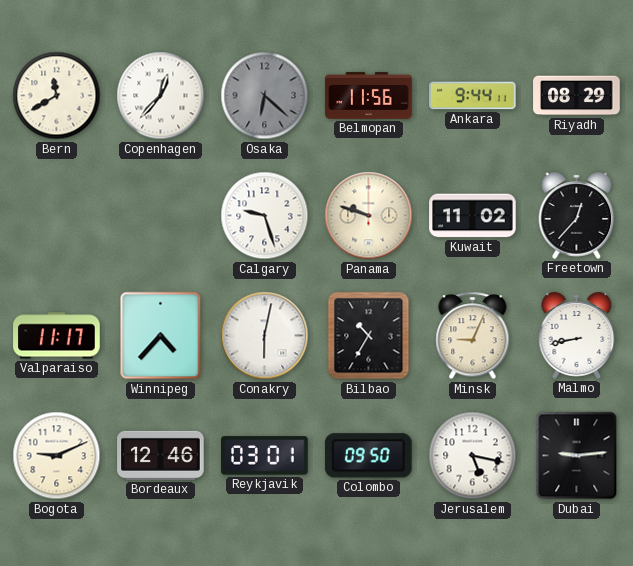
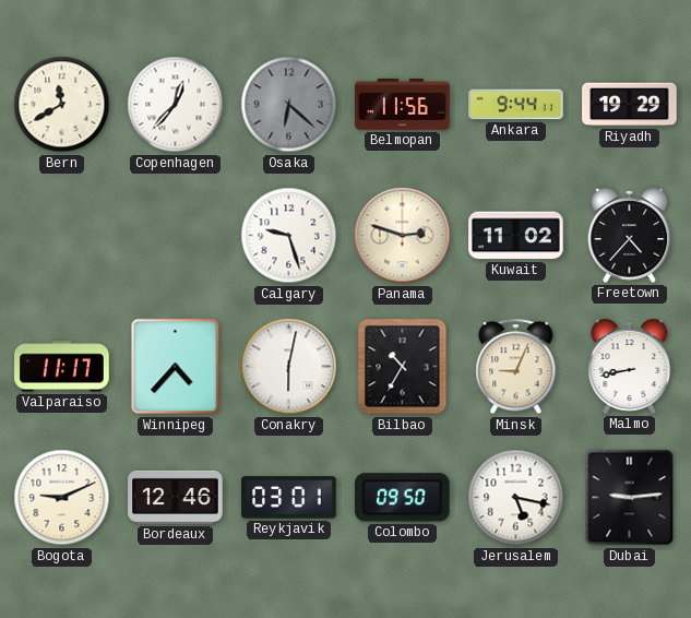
Riyadh: 08:29 -> 19:29 (630, 105)
Panama: 9:48 -> 2:48 (403, 236)
Freetown: 12:37 -> 4:37 (630, 235)
